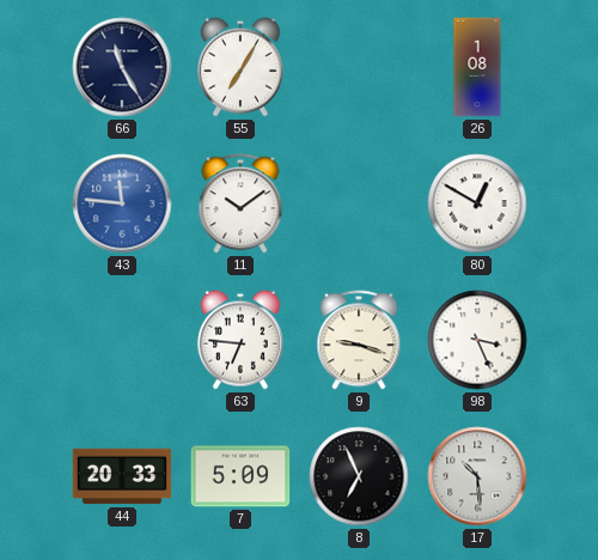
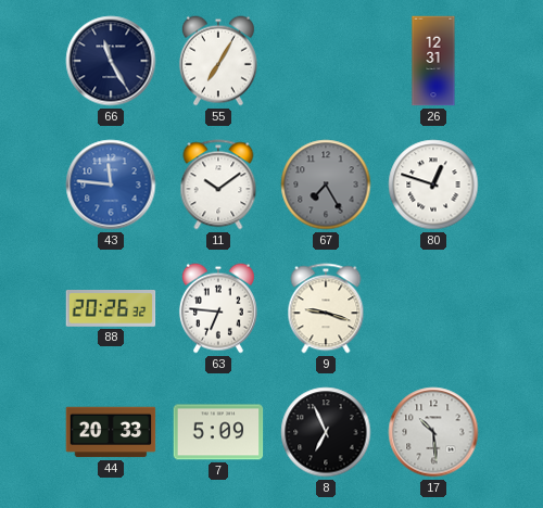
26: 1:08 -> 12:31 (433, 61)
67: none -> 7:25 (326, 185)
80: 12:50 -> 12:48 (433, 185)
88: none -> 20:26 (111, 309)
98: 3:26 -> none (477, 340)
